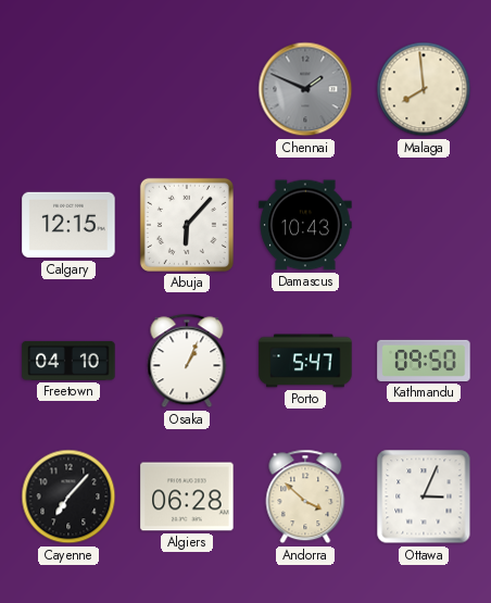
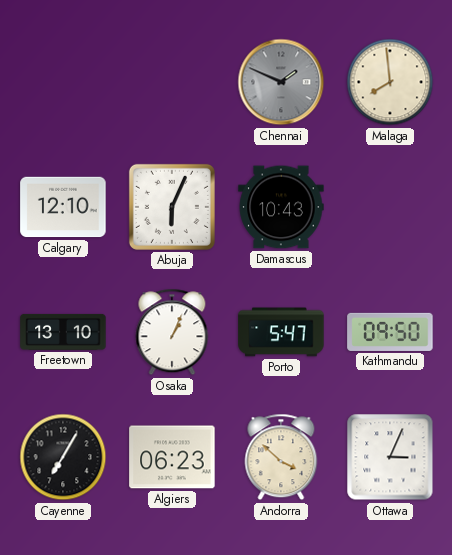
Calgary: 12:15 -> 12:10 (63, 207)
Abuja: 6:07 -> 6:04 (172, 207)
Freetown: 04:10 -> 13:10 (63, 332)
Cayenne: 7:07 -> 7:05 (63, 457)
Algiers: 06:28 -> 06:23 (172, 457)
